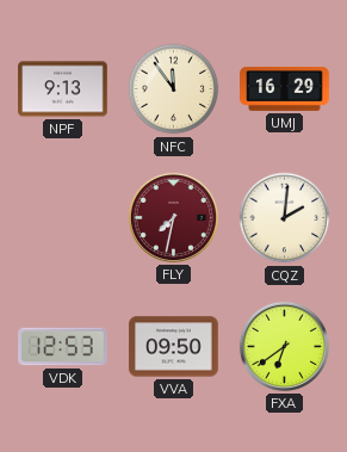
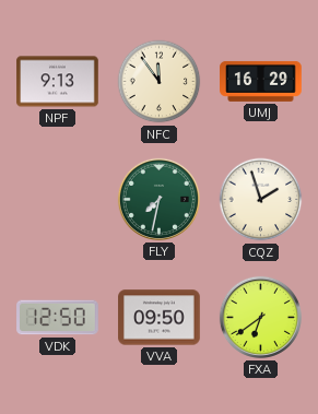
FLY dial: burgundy -> green (158, 199)
CQZ: 2:01 -> 1:57 (261, 200)
VDK: 12:53 -> 12:50 (58, 318)
